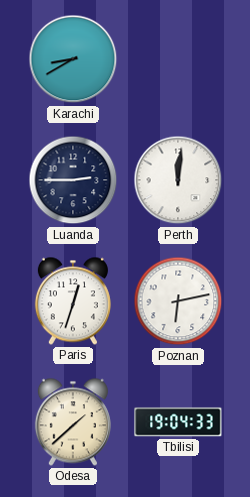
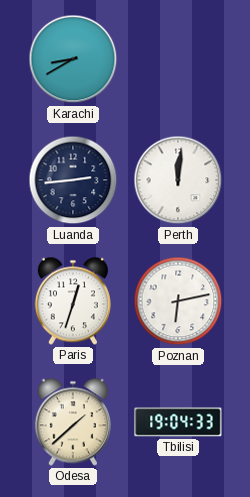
Luanda: 2:45 -> 2:44 (73, 180)
